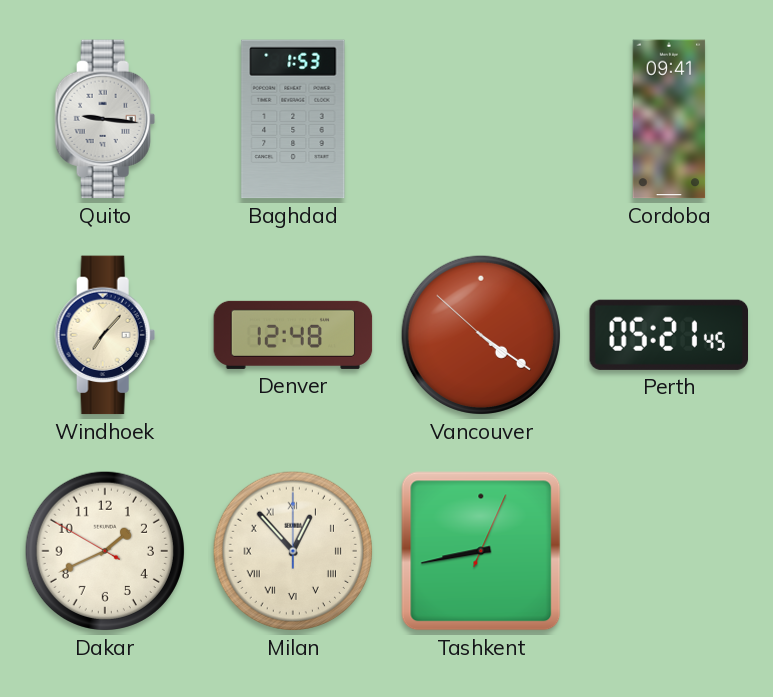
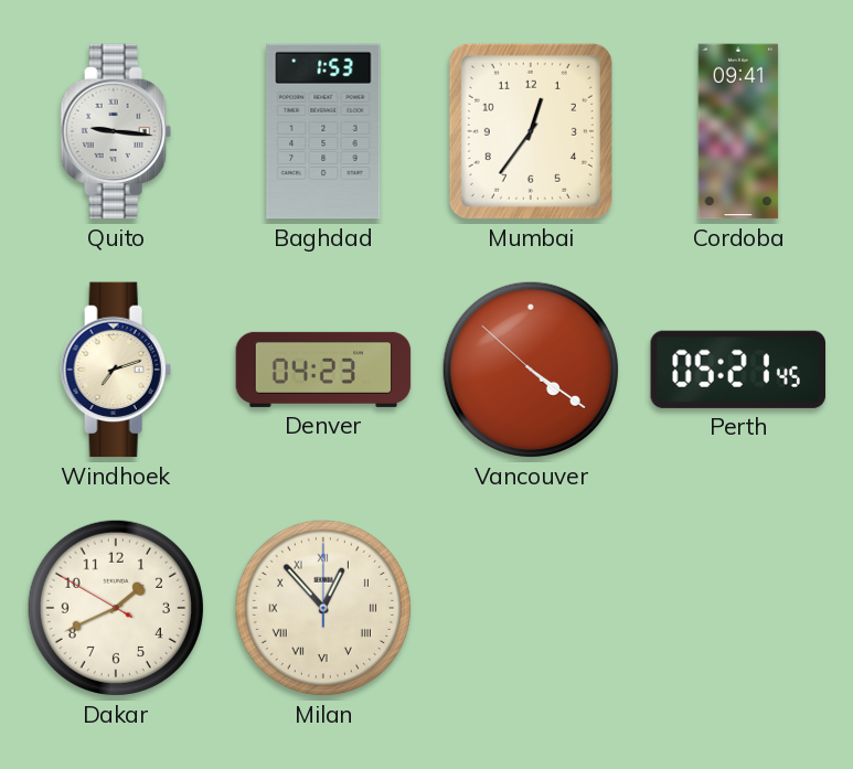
Mumbai: none -> 12:36 (531, 131)
Windhoek: 7:07 -> 7:12 (116, 370)
Denver: 12:48 -> 04:23 (323, 370)
Tashkent: 8:43 -> none (481, 551)
